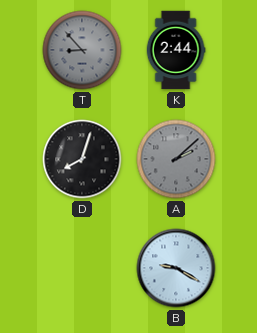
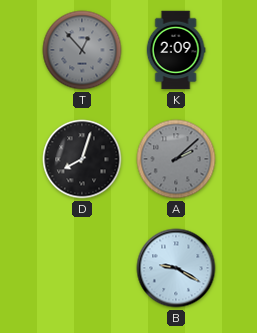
T: 8:53 -> 12:53 (82, 50)
K: 2:44 -> 2:09 (176, 50)
